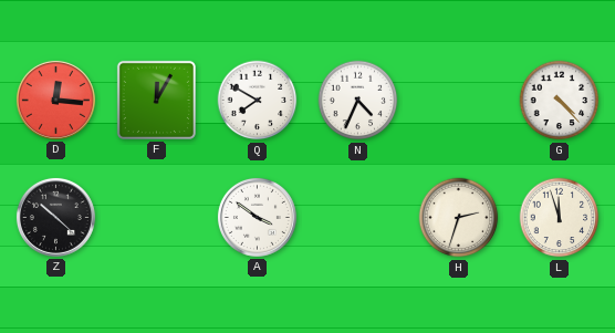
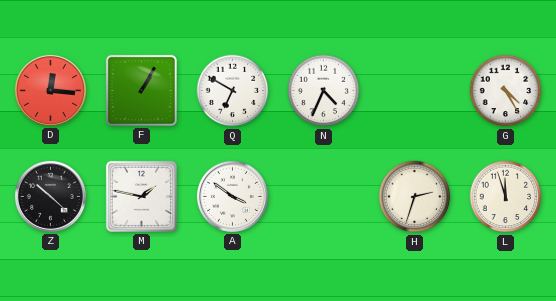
F: 12:05 -> 1:05 (141, 90)
Q: 7:50 -> 6:50 (233, 91)
G: 4:23 -> 4:25 (506, 91)
M: none -> 1:47 (141, 196)
